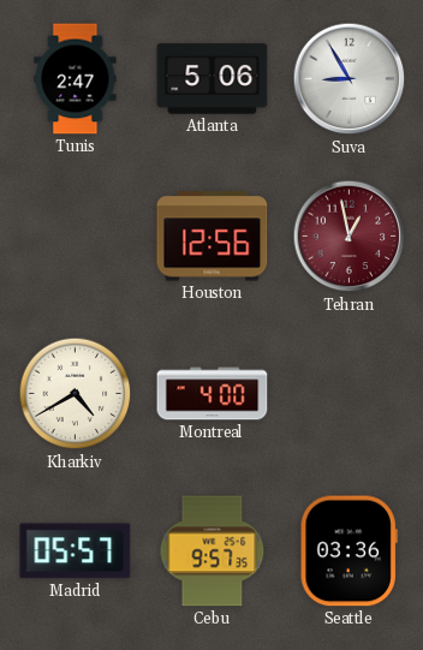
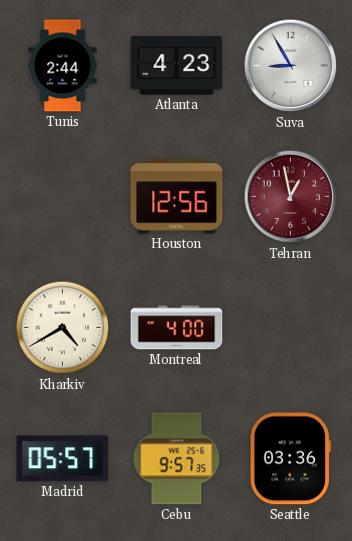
Tunis: 2:47 -> 2:44 (63, 66)
Atlanta: 5:06 -> 4:23 (177, 66)
